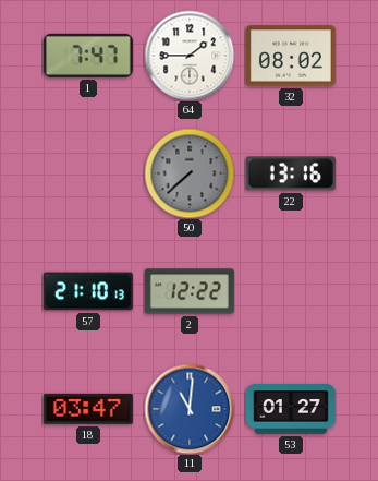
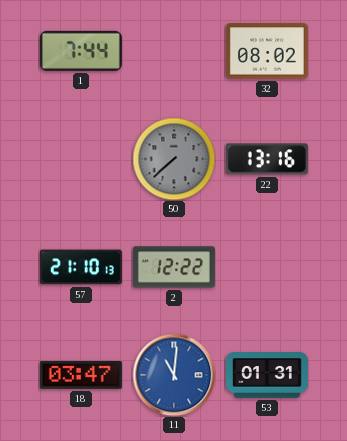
1: 7:47 -> 7:44 (81, 51)
64: 1:45 -> none (190, 56)
53: 01:27 -> 01:31 (267, 375)
